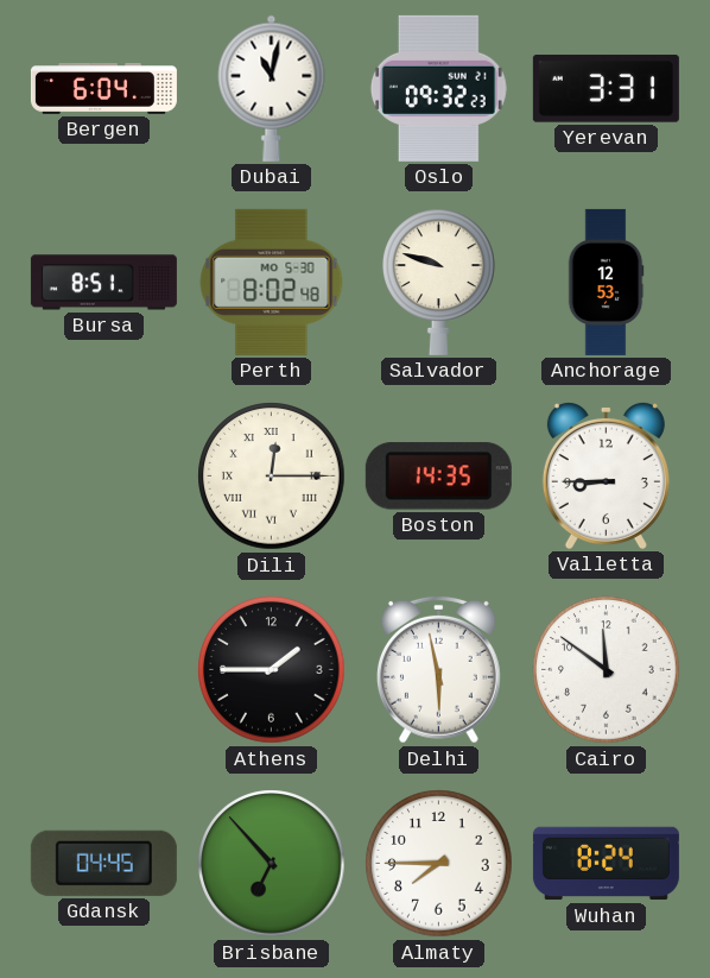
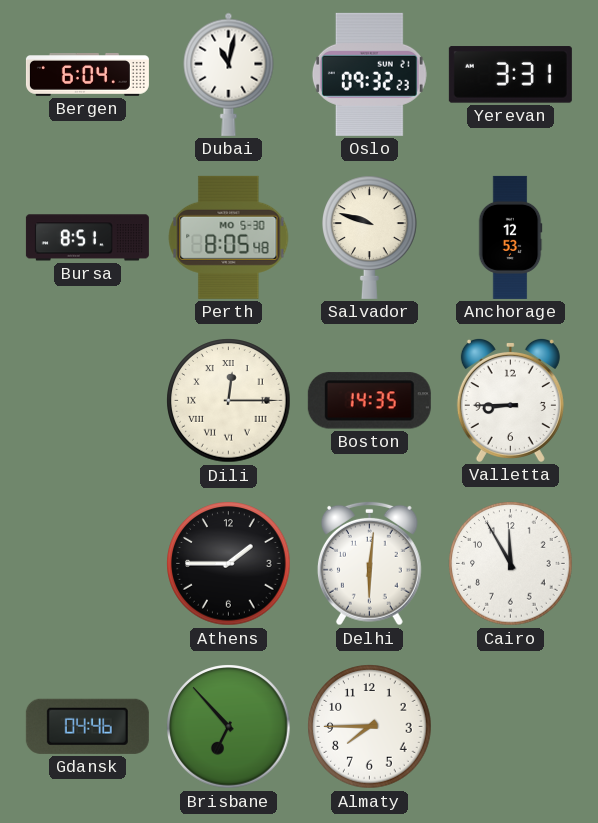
Perth: 8:02 -> 8:05 (229, 237)
Delhi: 5:58 -> 6:01 (369, 563)
Cairo: 11:51 -> 11:55 (511, 564)
Gdansk: 04:45 -> 04:46 (87, 726)
Wuhan: 8:24 -> none (606, 864)
